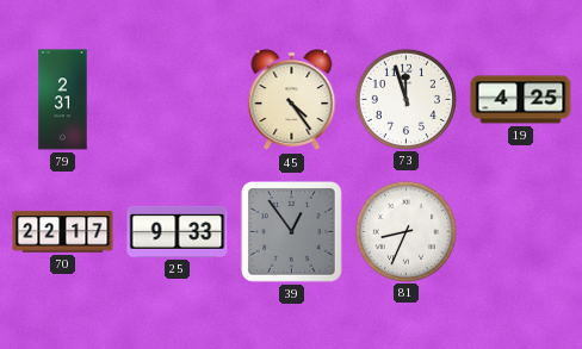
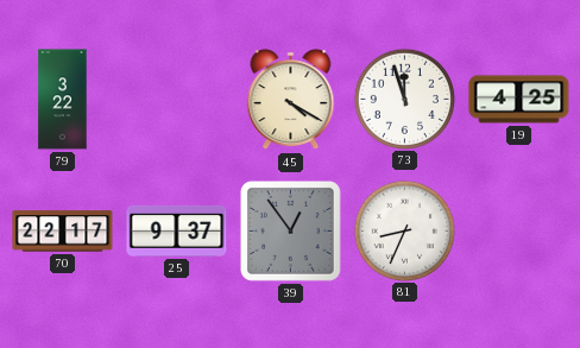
79: 2:31 -> 3:22 (63, 100)
45: 4:24 -> 4:20 (291, 100)
25: 9:33 -> 9:37 (177, 230)
